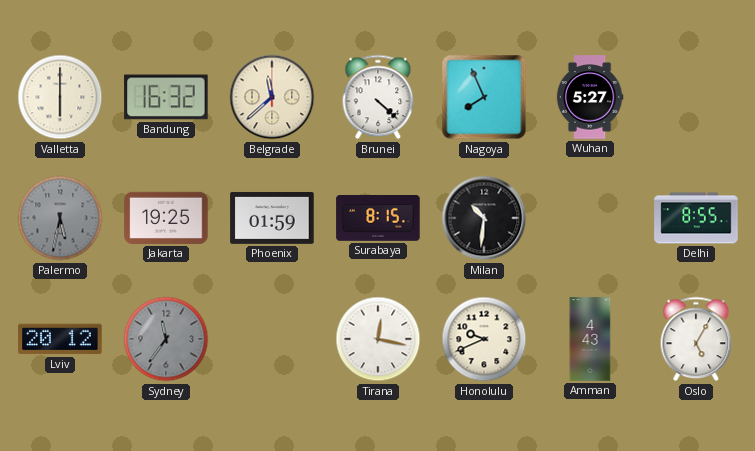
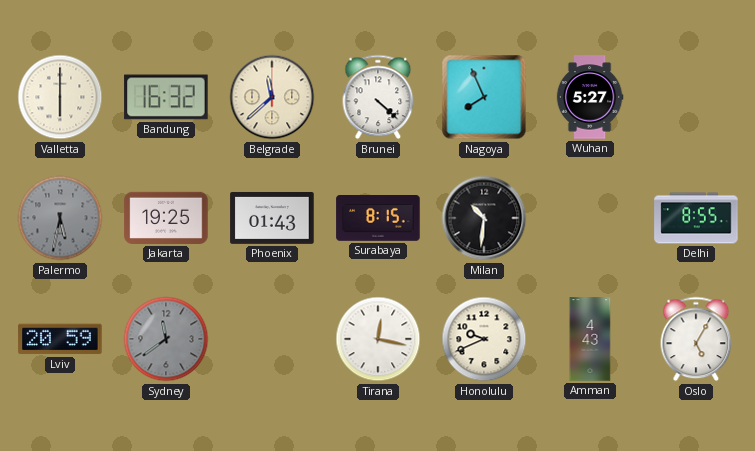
Phoenix: 01:59 -> 01:43 (272, 218)
Lviv: 20:12 -> 20:59 (60, 339)
Sydney: 11:36 -> 11:39 (166, 339)
